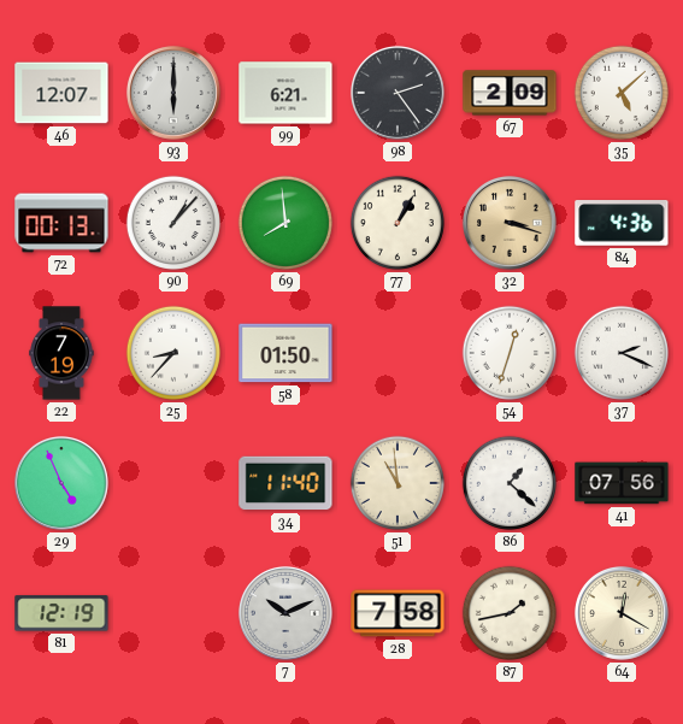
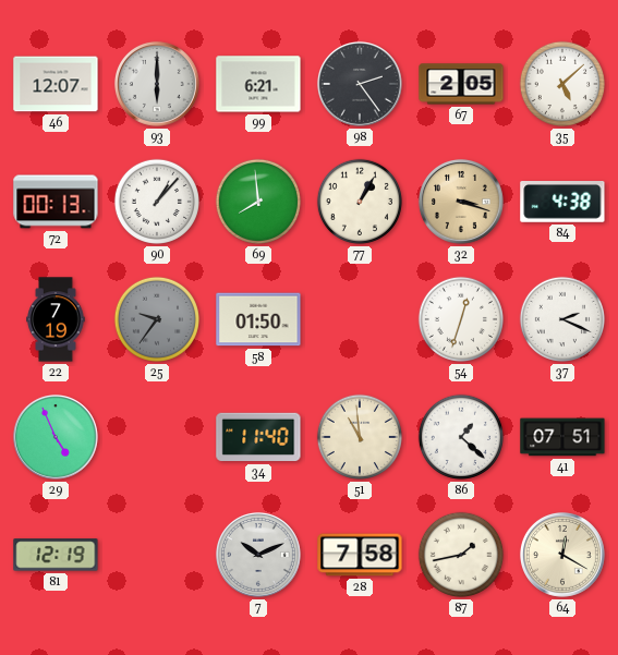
67: 2:09 -> 2:05 (461, 84)
84: 4:36 -> 4:38 (562, 203)
25: 8:37 -> 9:36 (157, 319)
25 dial: white -> grey (157, 319)
41: 07:56 -> 07:51 (562, 437)
